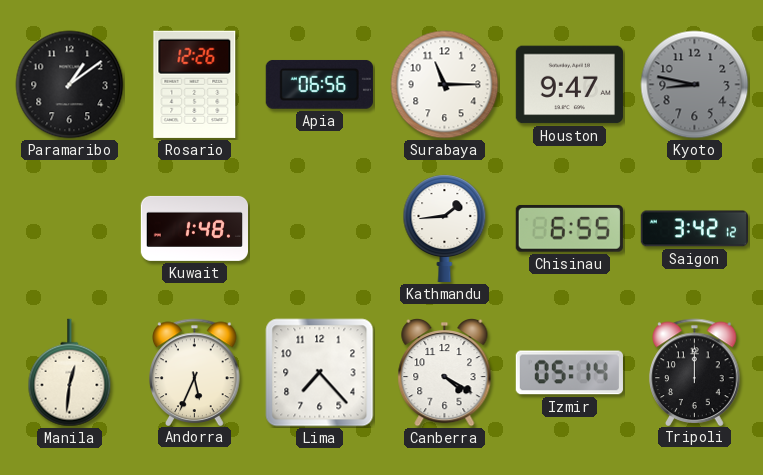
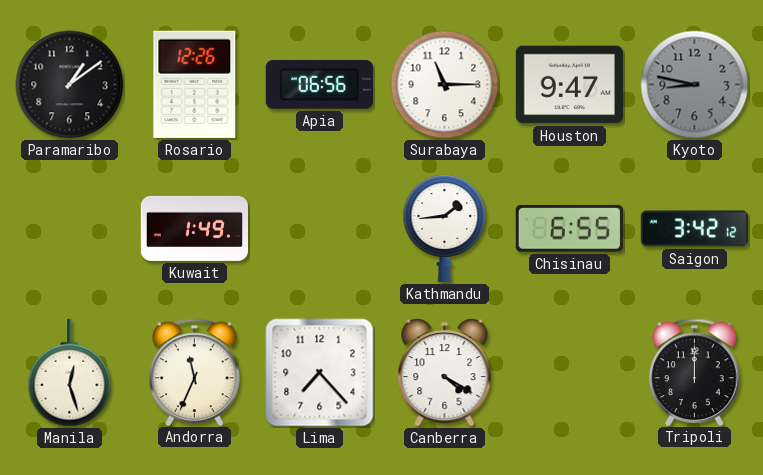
Kuwait: 1:48 -> 1:49 (194, 228)
Manila: 12:31 -> 12:27 (70, 373)
Andorra: 5:34 -> 11:34 (195, 372)
Izmir: 05:14 -> none (569, 373)
